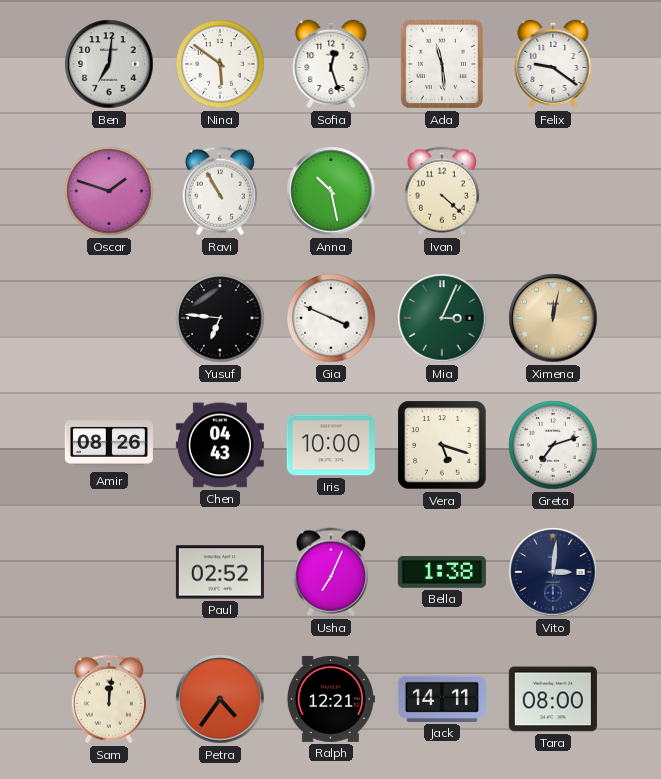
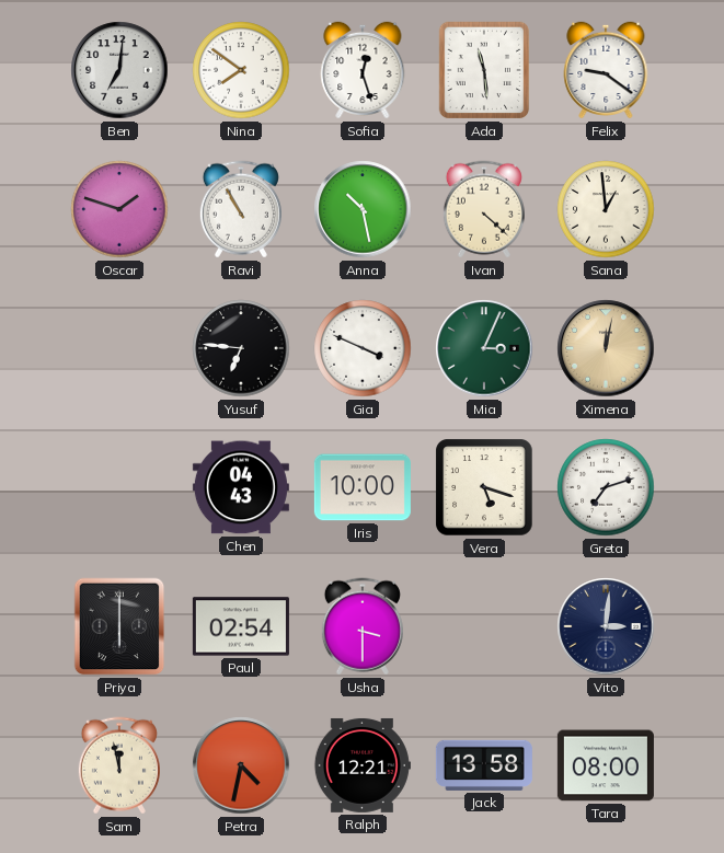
Nina: 5:51 -> 7:51 (241, 70)
Sana: none -> 12:59 (606, 209)
Amir: 08:26 -> none (109, 445)
Priya: none -> 6:00 (119, 626)
Paul: 02:52 -> 02:54 (241, 626)
Usha: 7:04 -> 3:30 (363, 626)
Bella: 1:38 -> none (442, 573)
Sam: 12:01 -> 11:58 (119, 765)
Petra: 4:36 -> 4:32 (241, 765)
Jack: 14:11 -> 13:58 (484, 765)
